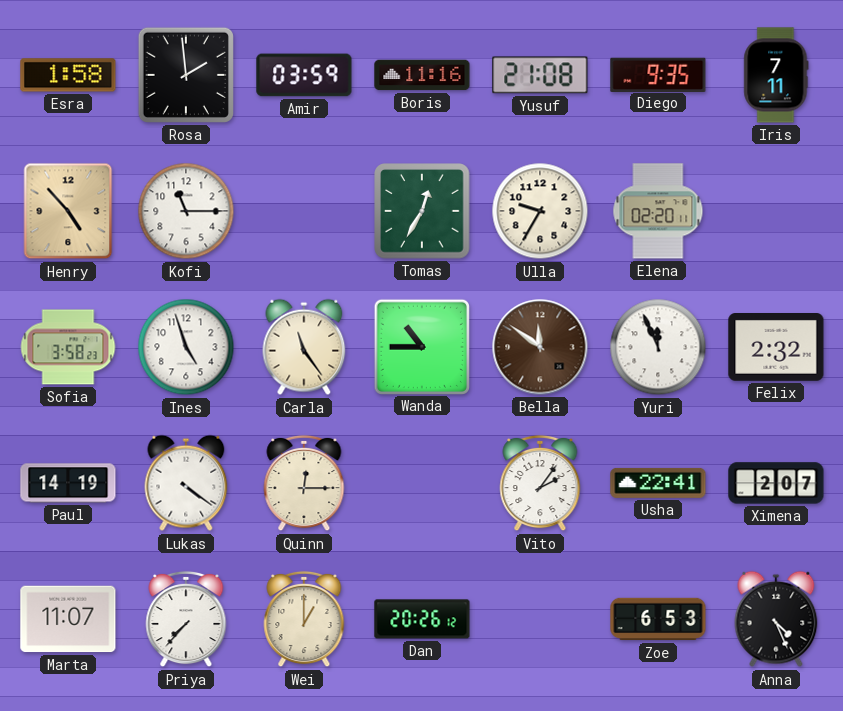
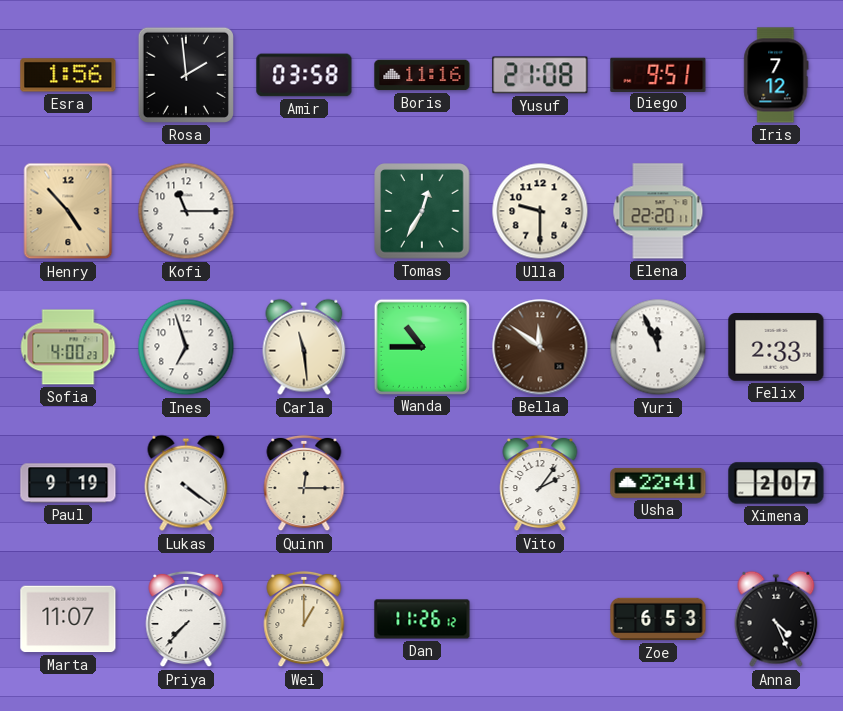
Esra: 1:58 -> 1:56 (68, 75)
Amir: 03:59 -> 03:58 (304, 75)
Diego: 9:35 -> 9:51 (658, 74)
Iris: 7:11 -> 7:12 (776, 75)
Ulla: 9:35 -> 9:30 (540, 211)
Elena: 02:20 -> 22:20 (658, 211)
Sofia: 3:58 -> 4:00 (68, 347)
Ines: 4:57 -> 6:57 (186, 347)
Carla: 11:24 -> 11:29 (304, 347)
Felix: 2:32 -> 2:33 (776, 348)
Paul: 14:19 -> 9:19 (68, 483)
Dan: 20:26 -> 11:26 (422, 619)
